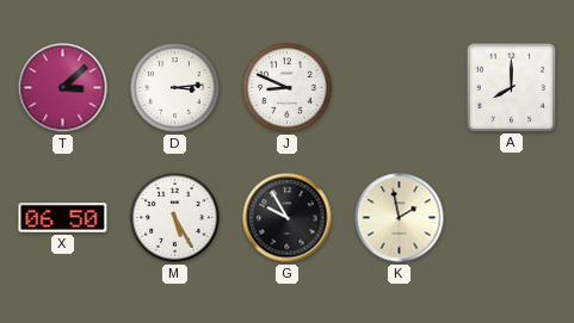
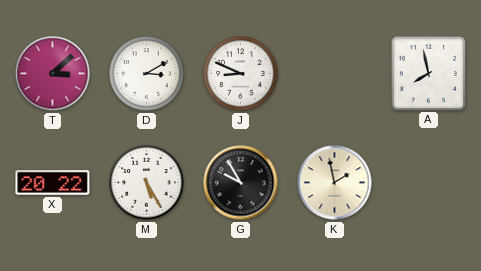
D: 3:14 -> 3:10 (147, 74)
A: 8:00 -> 7:58 (428, 73)
X: 06:50 -> 20:22 (53, 183)
